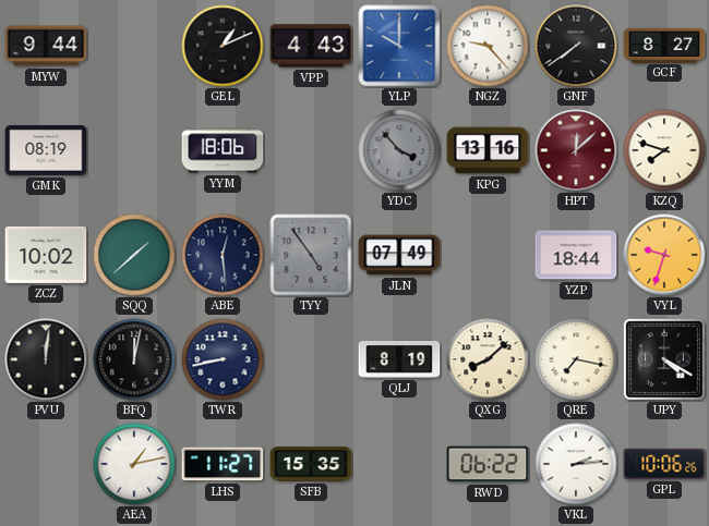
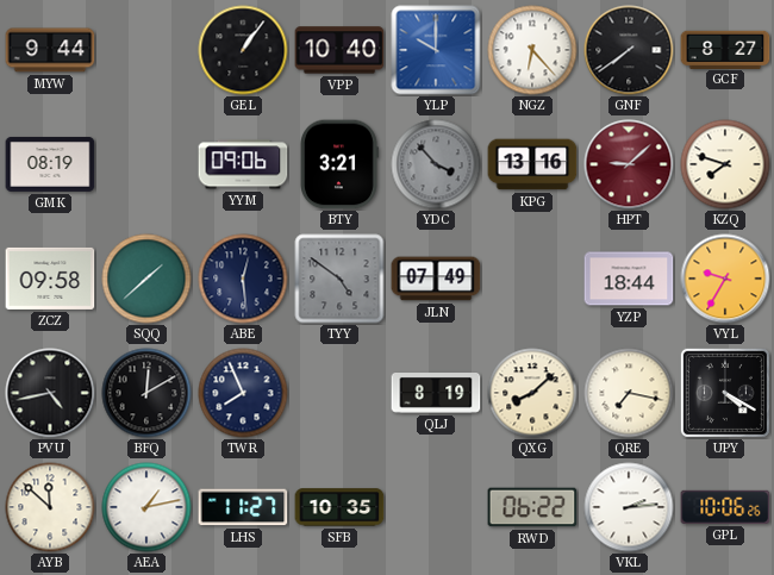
GEL: 1:11 -> 1:06 (243, 50)
VPP: 4:43 -> 10:40 (339, 50)
NGZ: 9:23 -> 6:23 (532, 50)
YYM: 18:06 -> 09:06 (243, 164)
BTY: none -> 3:21 (339, 164)
HPT: 12:08 -> 9:08 (629, 164)
ZCZ: 10:02 -> 09:58 (50, 279)
TYY: 4:54 -> 4:51 (339, 279)
VYL: 9:33 -> 9:35 (725, 279)
PVU: 12:01 -> 4:43 (50, 393)
BFQ: 12:02 -> 12:10 (146, 393)
TWR: 8:43 -> 7:56 (243, 393)
AYB: none -> 11:52 (50, 507)
SFB: 15:35 -> 10:35 (339, 507)
